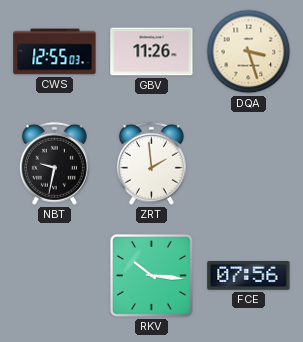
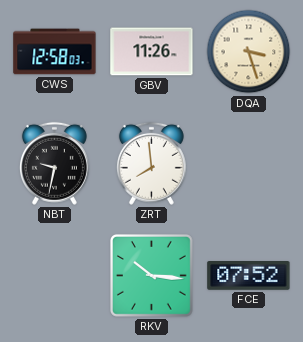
CWS: 12:55 -> 12:58 (55, 52)
ZRT: 1:59 -> 7:59 (151, 163)
FCE: 07:56 -> 07:52 (249, 276)
